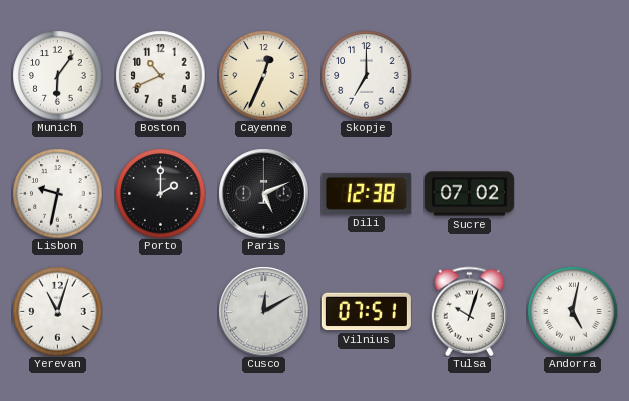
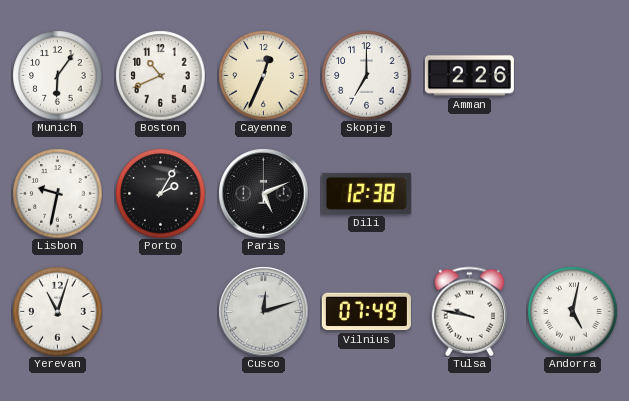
Amman: none -> 2:26 (469, 76)
Porto: 2:00 -> 2:05 (160, 193)
Sucre: 07:02 -> none (469, 194)
Cusco: 12:10 -> 12:12 (263, 311)
Vilnius: 07:51 -> 07:49 (366, 312)
Tulsa: 10:03 -> 9:47 (470, 311)
